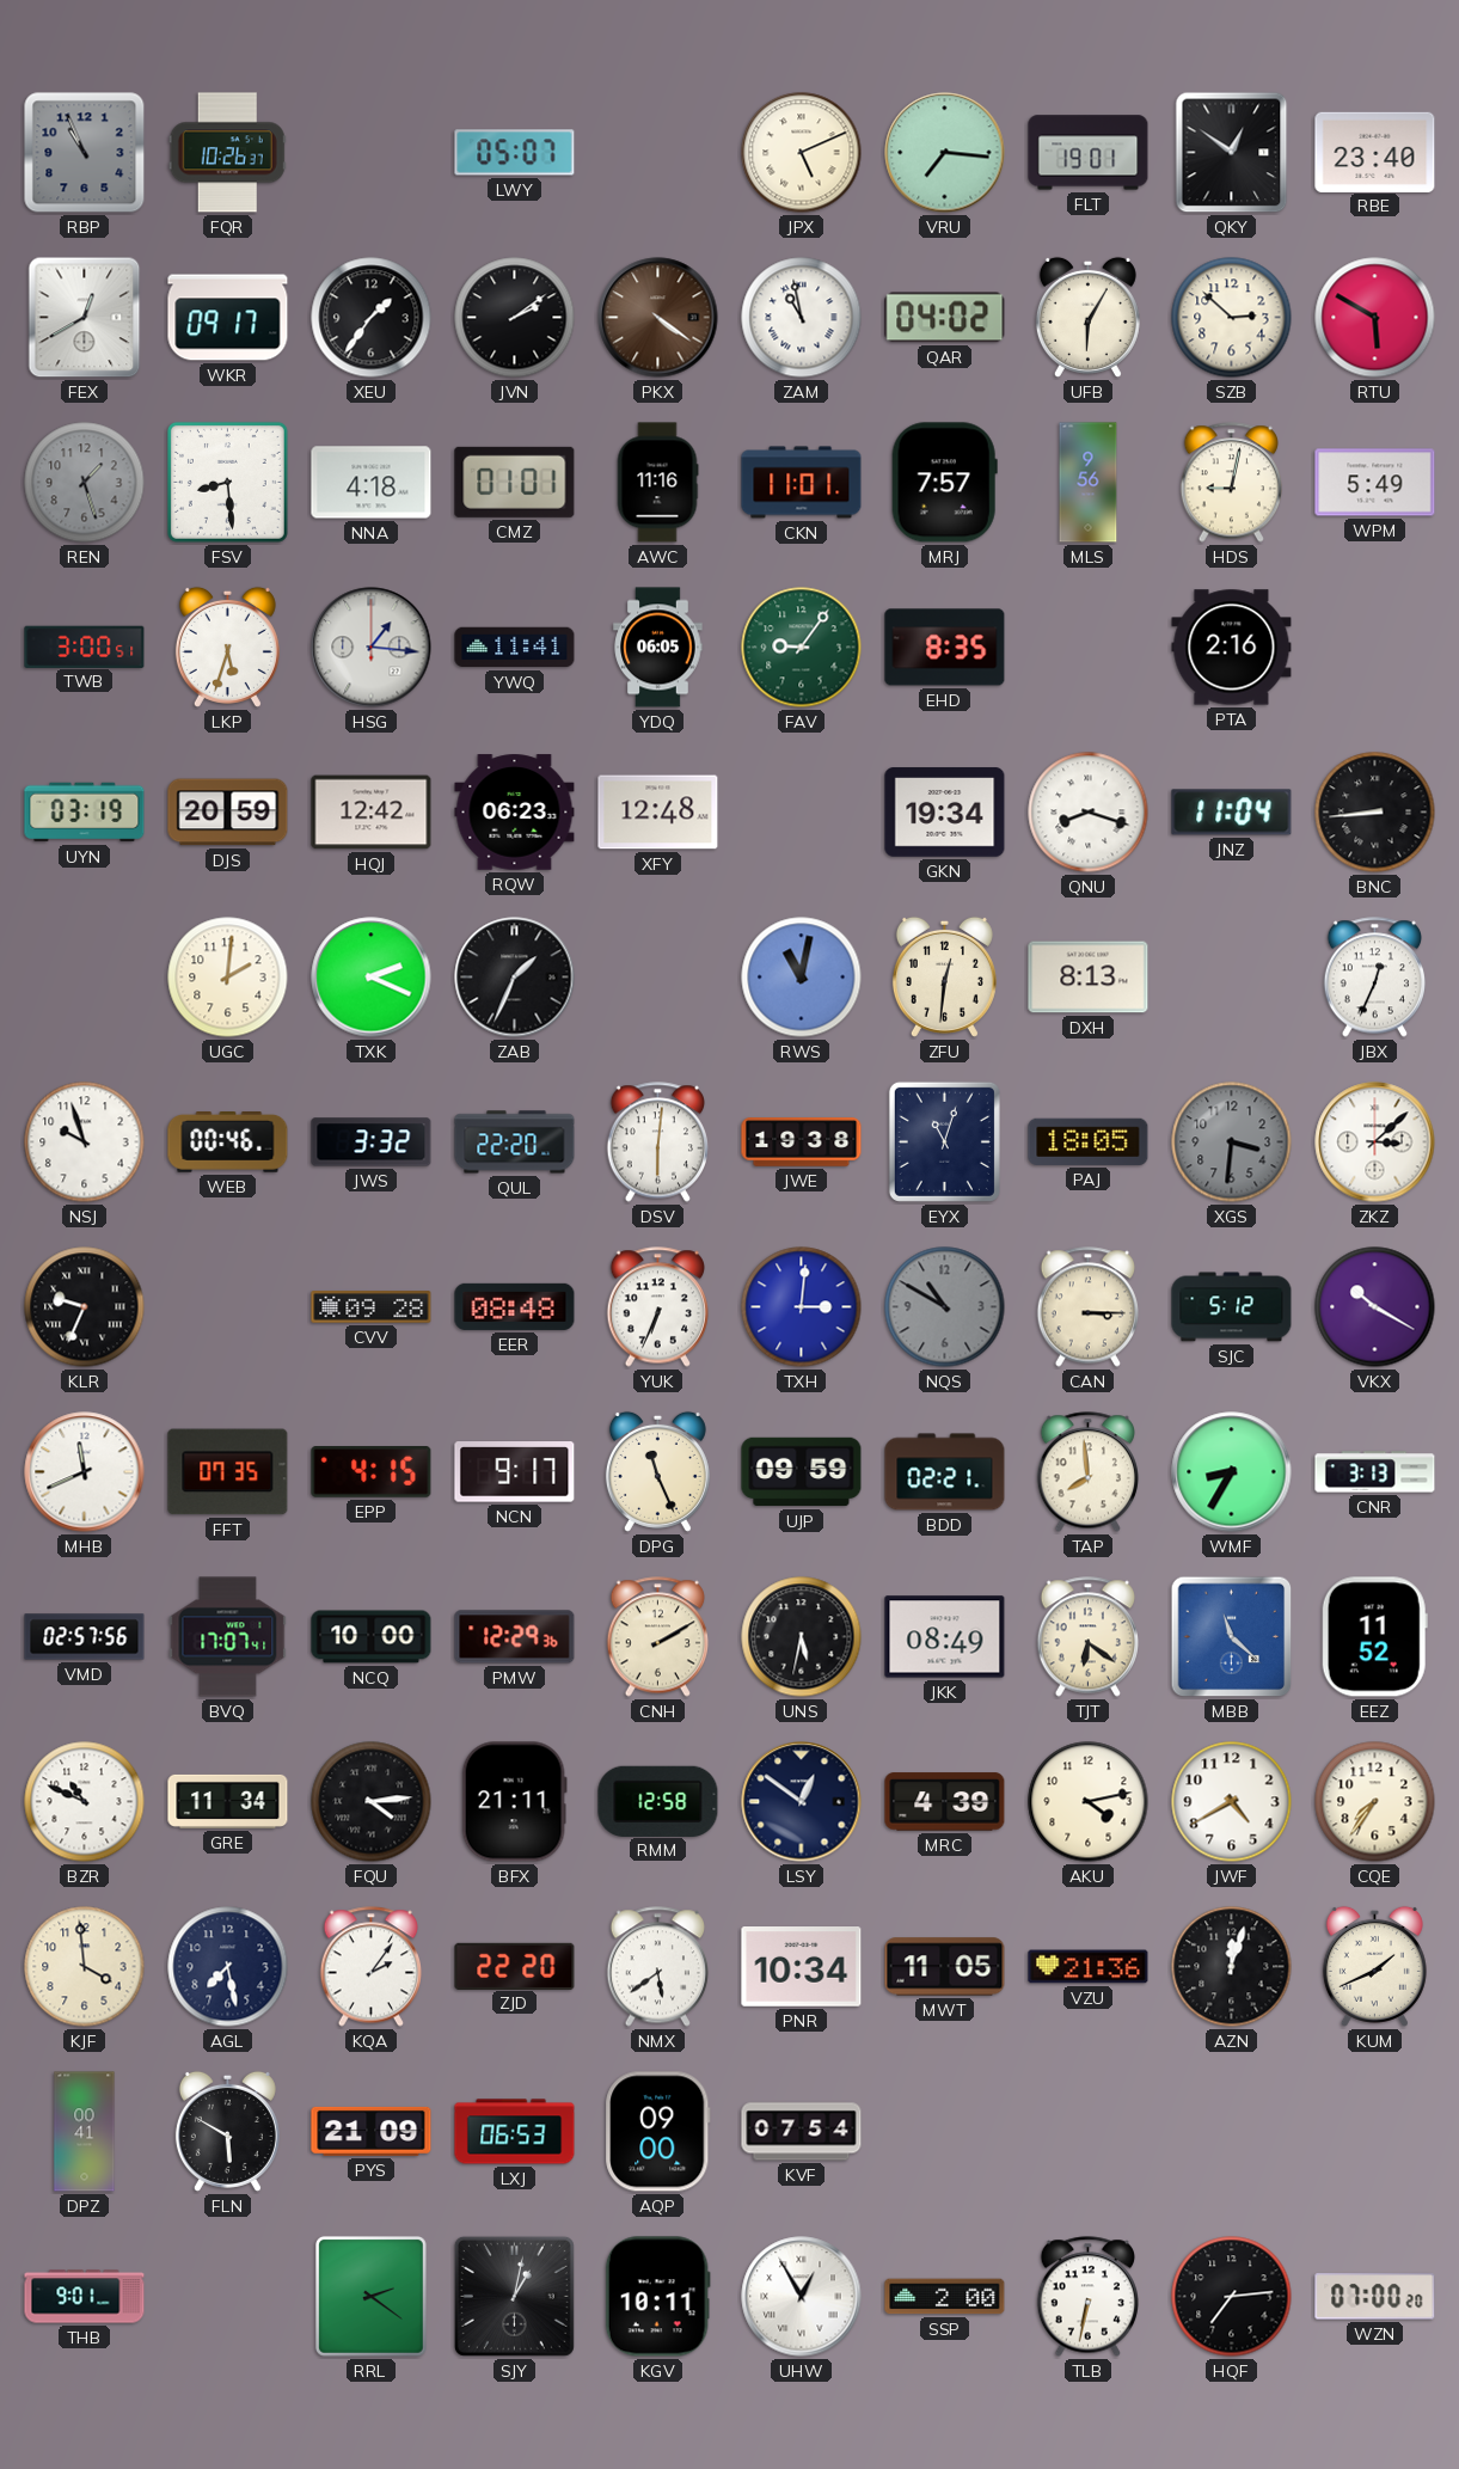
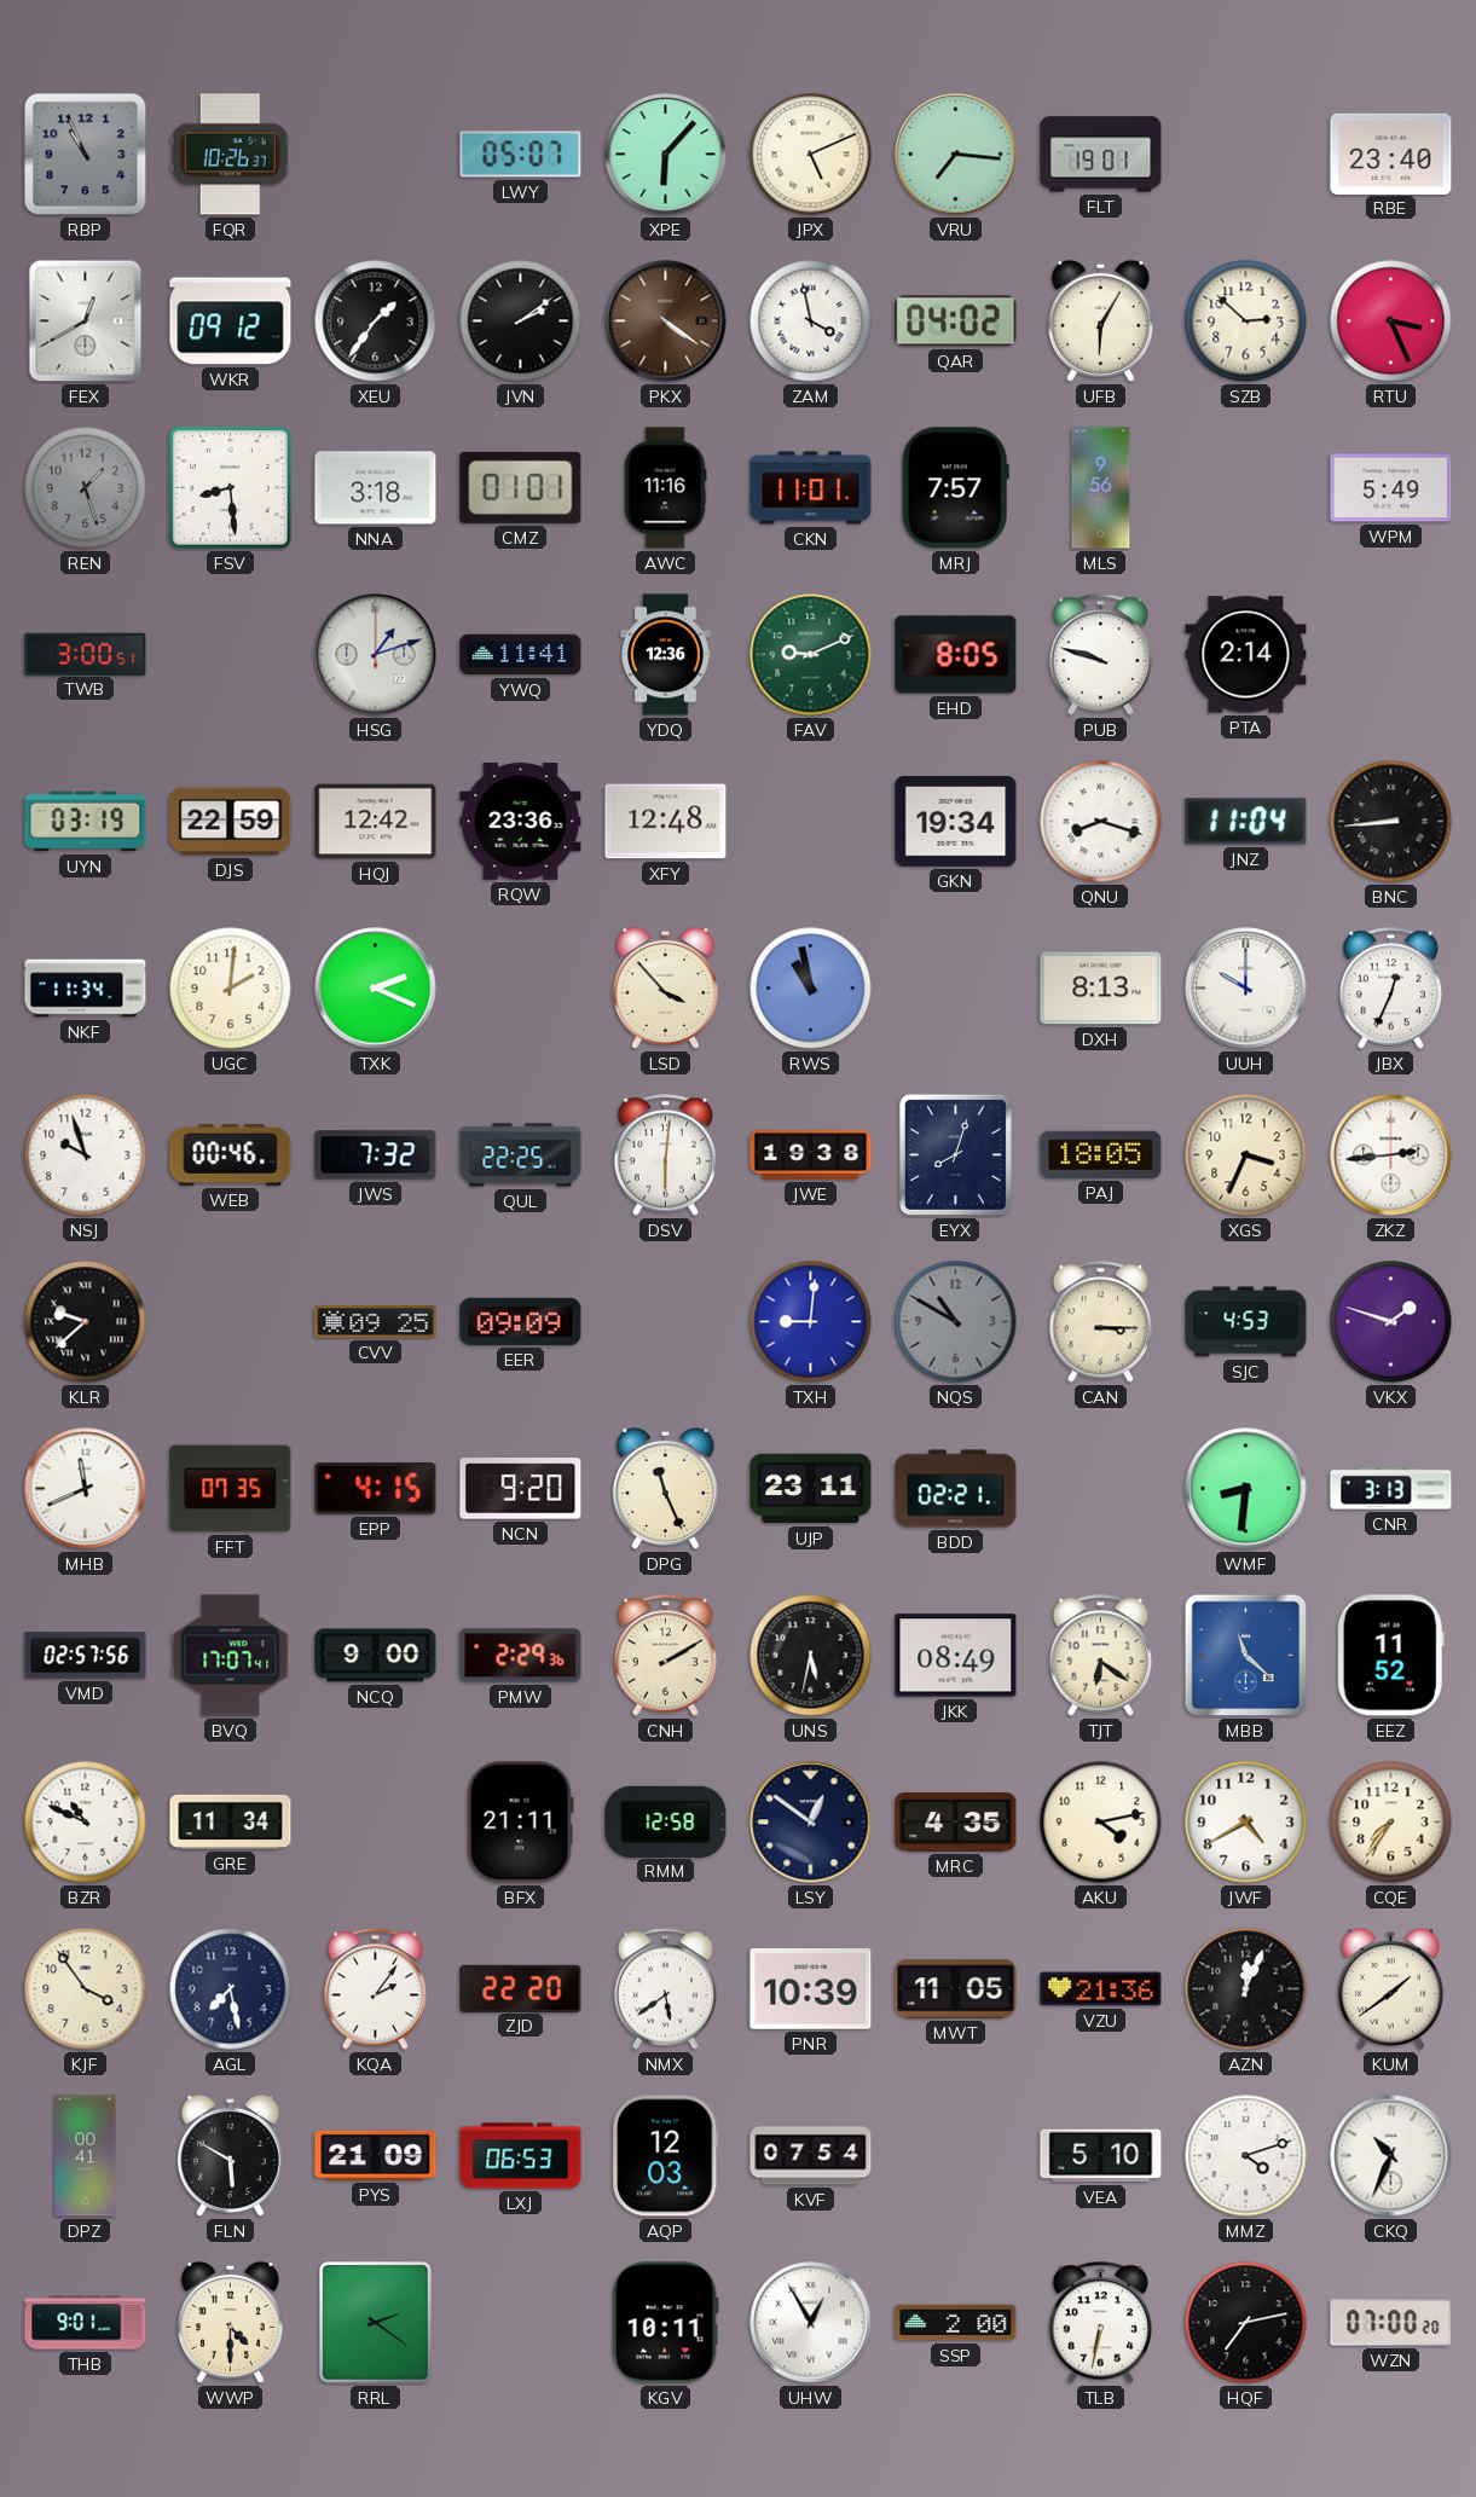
XPE: none -> 6:07 (666, 155)
QKY: 12:51 -> none (1232, 153)
WKR: 09:17 -> 09:12 (231, 321)
ZAM: 10:58 -> 3:58 (811, 321)
RTU: 5:50 -> 3:26 (1391, 321)
NNA: 4:18 -> 3:18 (376, 488)
HDS: 9:02 -> none (1231, 483)
LKP: 5:33 -> none (227, 647)
HSG: 1:16 -> 1:12 (376, 655)
YDQ: 06:05 -> 12:36 (666, 655)
FAV: 9:06 -> 9:11 (811, 655)
EHD: 8:35 -> 8:05 (956, 655)
PUB: none -> 9:48 (1100, 655)
PTA: 2:16 -> 2:14 (1246, 655)
DJS: 20:59 -> 22:59 (231, 822)
RQW: 06:23 -> 23:36 (521, 822)
NKF: none -> 11:34 (86, 989)
ZAB: 1:34 -> none (515, 978)
LSD: none -> 3:53 (665, 987)
RWS: 11:02 -> 10:58 (811, 989)
ZFU: 12:31 -> none (944, 976)
UUH: none -> 10:00 (1246, 989)
JWS: 3:32 -> 7:32 (376, 1155)
QUL: 22:20 -> 22:25 (521, 1155)
EYX: 11:03 -> 8:03 (955, 1154)
XGS: 3:31 -> 3:34 (1246, 1155)
XGS dial: grey -> cream (1246, 1155)
ZKZ: 3:08 -> 2:44 (1391, 1155)
KLR: 9:34 -> 9:38 (86, 1322)
CVV: 09:28 -> 09:25 (376, 1322)
EER: 08:48 -> 09:09 (521, 1321)
YUK: 6:34 -> none (657, 1307)
TXH: 3:01 -> 9:01 (811, 1322)
SJC: 5:12 -> 4:53 (1246, 1322)
VKX: 10:20 -> 1:48 (1391, 1322)
NCN: 9:17 -> 9:20 (521, 1489)
UJP: 09:59 -> 23:11 (811, 1489)
TAP: 7:59 -> none (1087, 1472)
WMF: 8:35 -> 8:31 (1246, 1489)
NCQ: 10:00 -> 9:00 (376, 1656)
PMW: 12:29 -> 2:29 (521, 1656)
FQU: 4:14 -> none (372, 1802)
MRC: 4:39 -> 4:35 (956, 1823)
KJF: 3:59 -> 3:54 (86, 1989)
PNR: 10:34 -> 10:39 (811, 1989)
AZN: 12:03 -> 12:04 (1246, 1989)
KUM: 1:41 -> 1:39 (1390, 1988)
AQP: 09:00 -> 12:03 (666, 2156)
VEA: none -> 5:10 (1101, 2156)
MMZ: none -> 4:12 (1246, 2156)
CKQ: none -> 10:34 (1391, 2156)
WWP: none -> 4:30 (230, 2322)
SJY: 1:02 -> none (514, 2296)
HQF: 7:14 -> 7:13 (1246, 2323)
